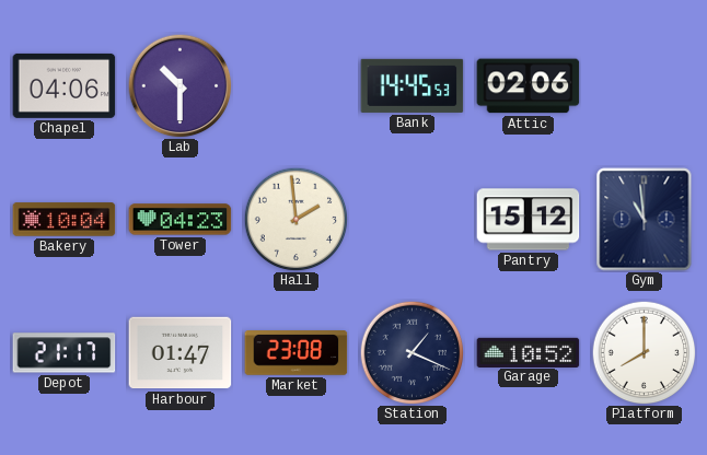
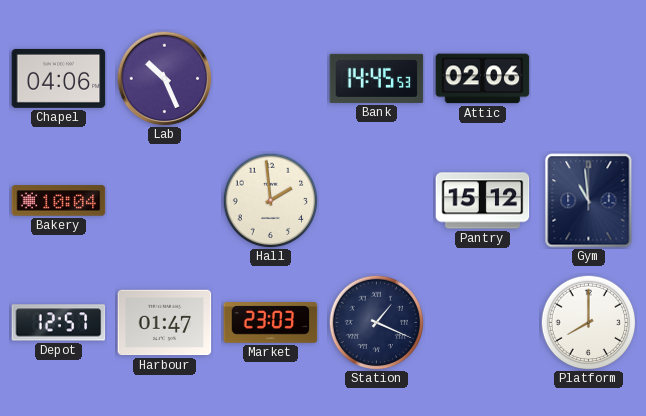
Lab: 10:30 -> 10:26 (164, 78)
Tower: 04:23 -> none (181, 220)
Depot: 21:17 -> 12:57 (59, 323)
Market: 23:08 -> 23:03 (271, 323)
Garage: 10:52 -> none (529, 352)
